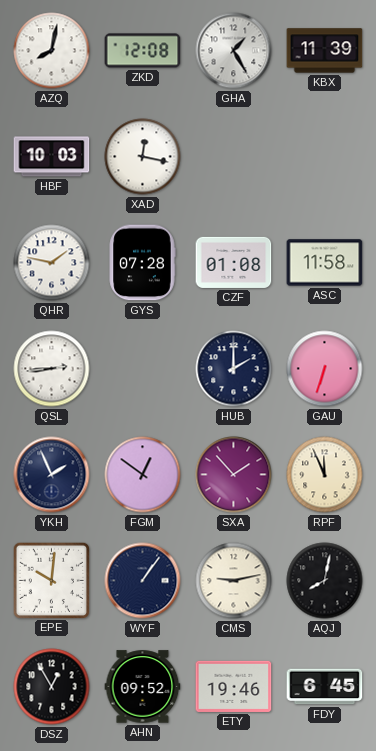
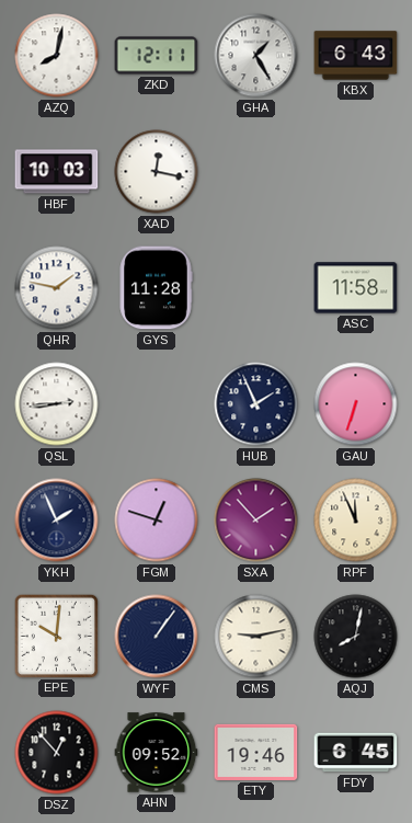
ZKD: 12:08 -> 12:11 (157, 56)
KBX: 11:39 -> 6:43 (356, 56)
GYS: 07:28 -> 11:28 (156, 288)
CZF: 01:08 -> none (234, 262)
HUB: 2:00 -> 1:56 (256, 404)
FGM: 12:51 -> 12:48 (157, 521)
DSZ: 12:55 -> 12:53 (57, 753)
